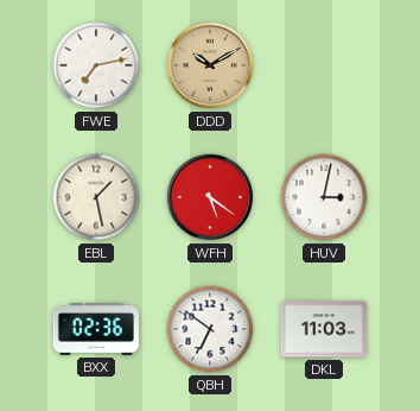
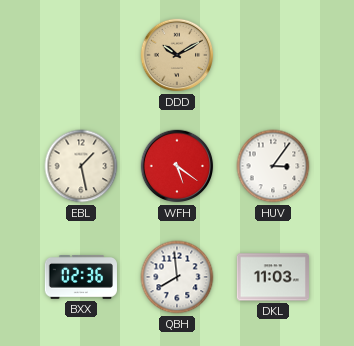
FWE: 7:13 -> none (96, 65)
HUV: 3:02 -> 3:06 (273, 166)
QBH: 6:51 -> 7:59 (177, 277)
